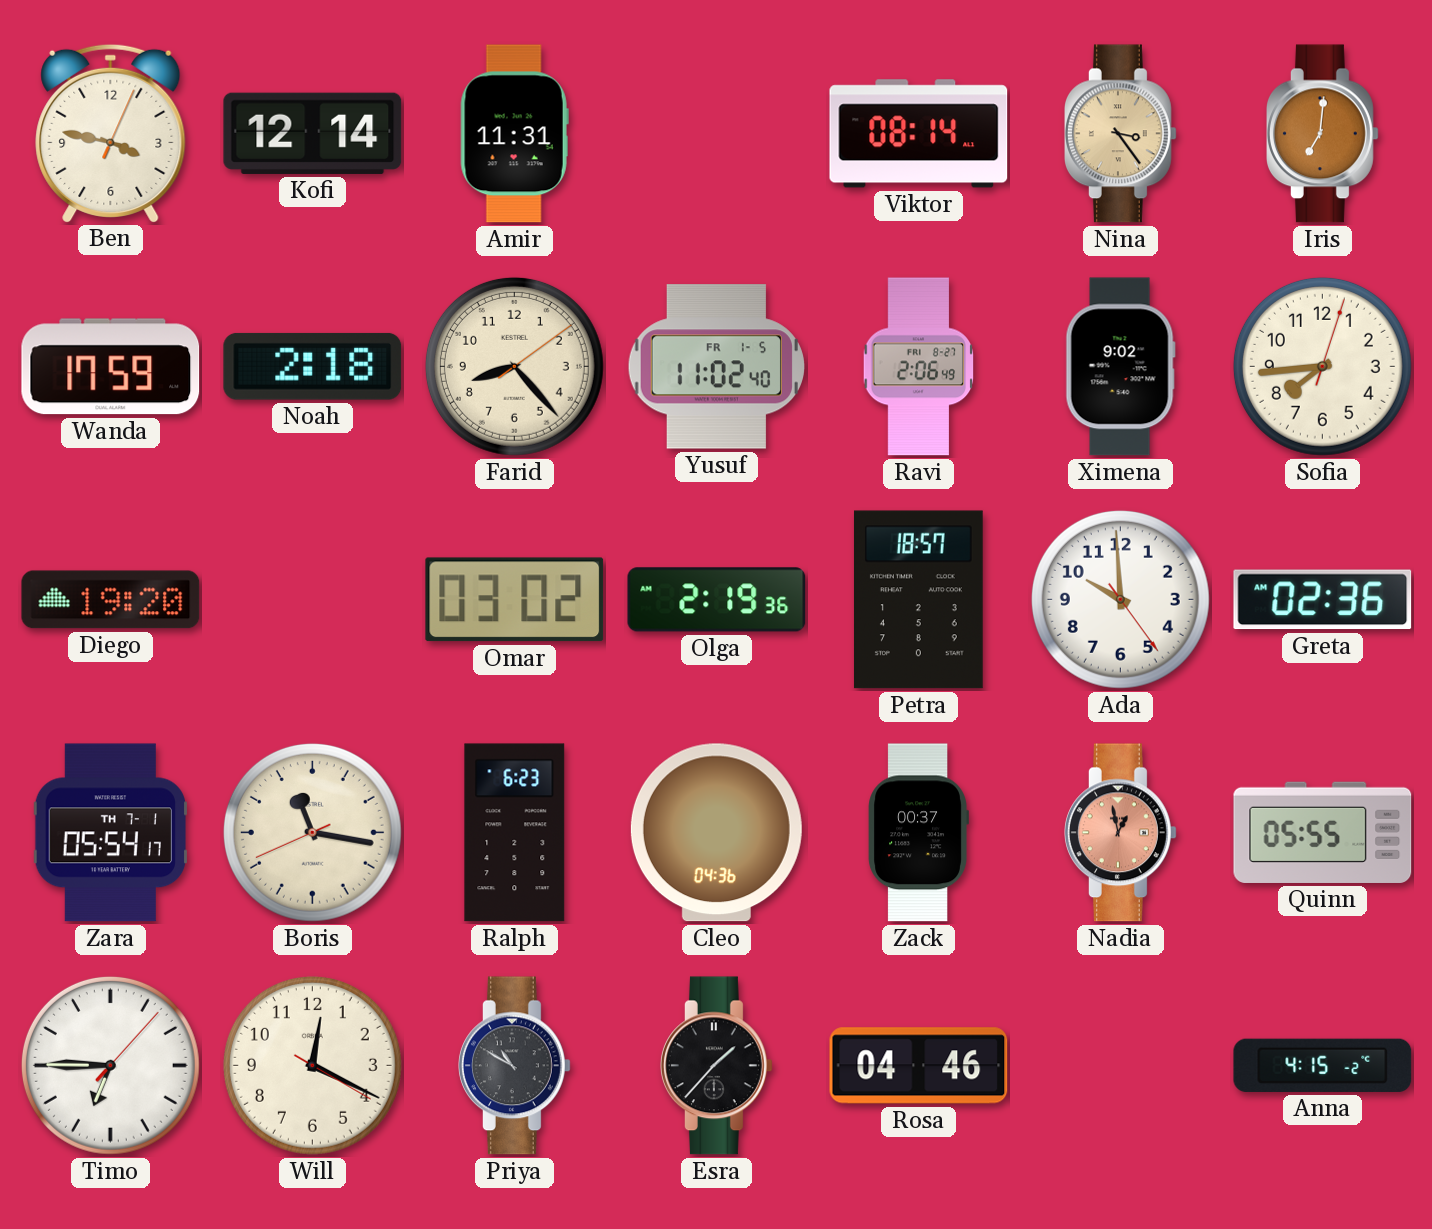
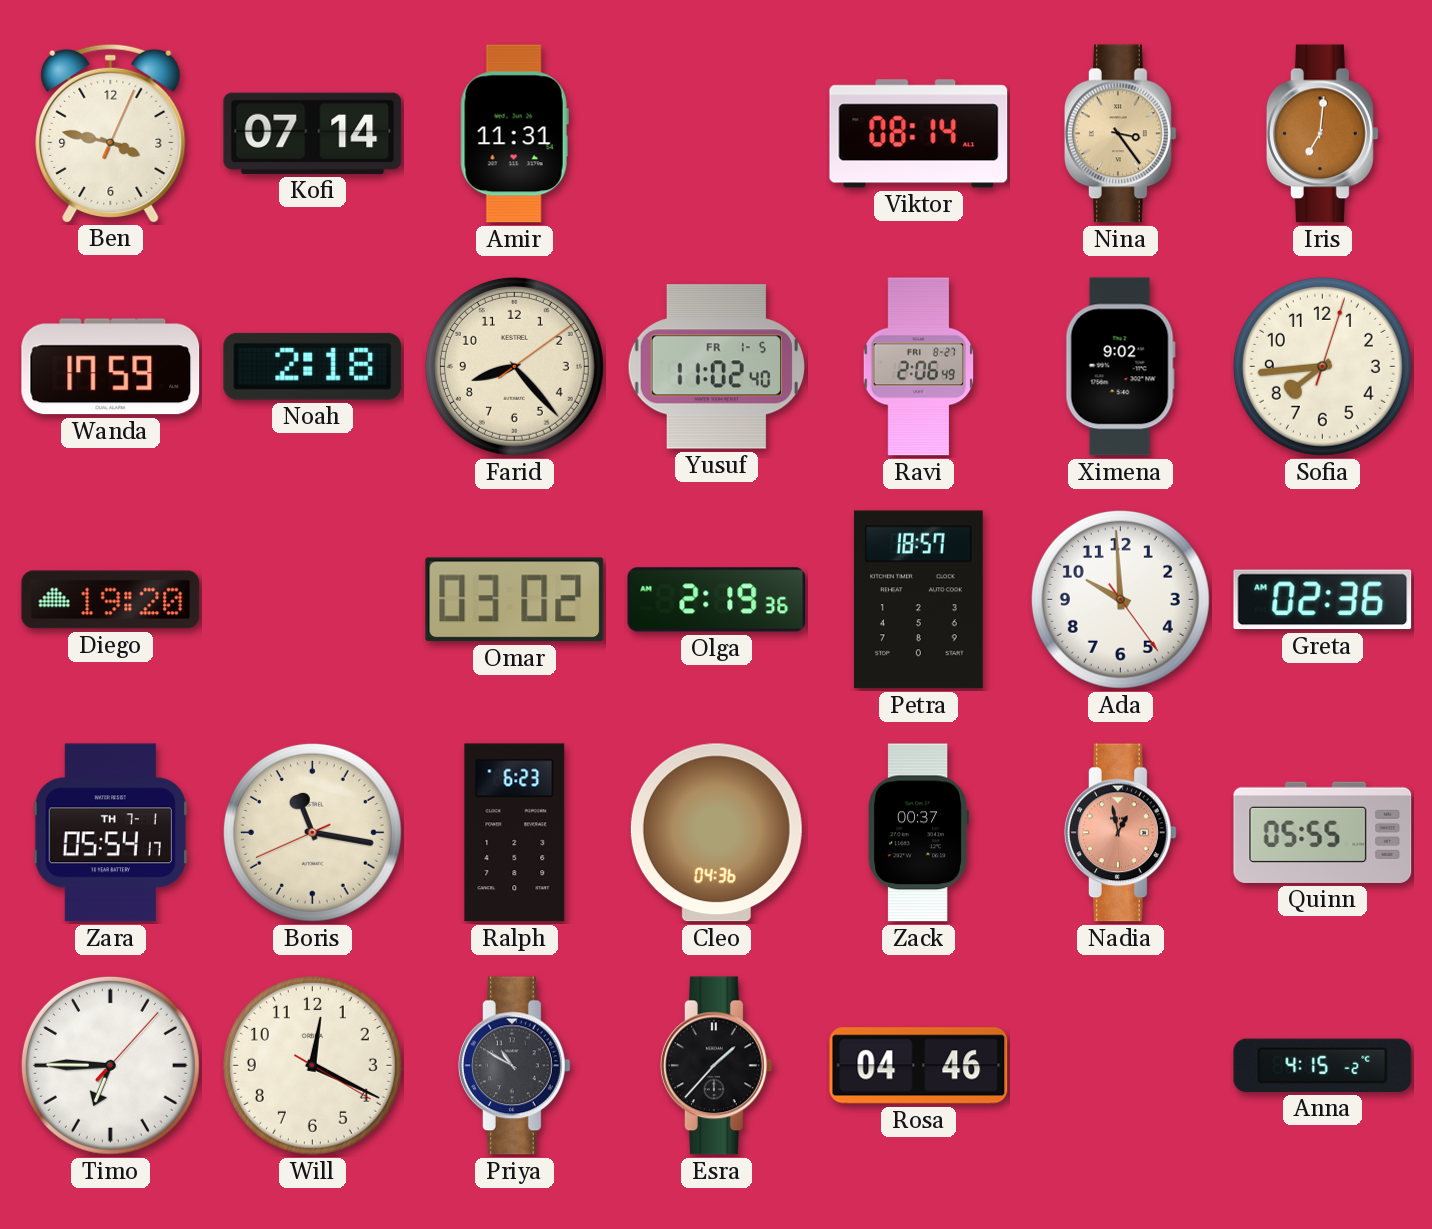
Kofi: 12:14 -> 07:14 (313, 133)
